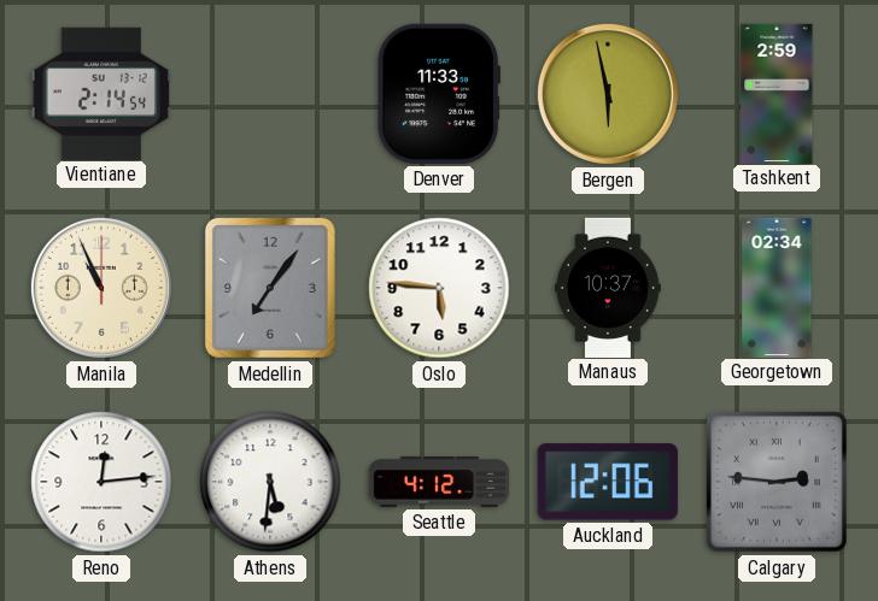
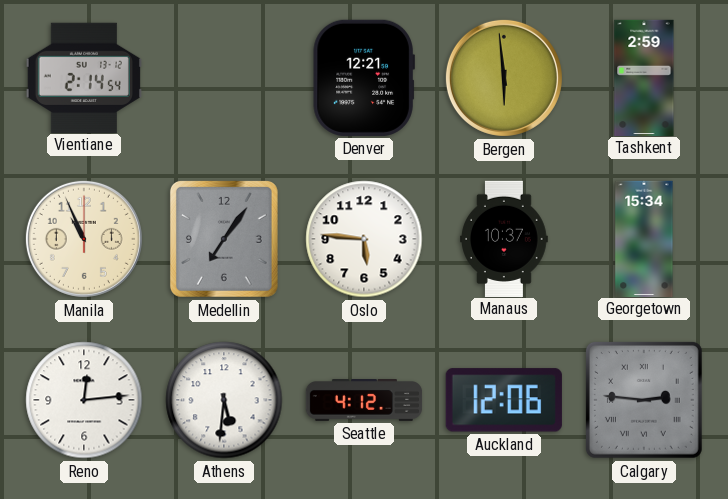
Denver: 11:33 -> 12:21 (364, 78)
Bergen: 5:58 -> 5:59 (504, 78)
Georgetown: 02:34 -> 15:34 (644, 238)
